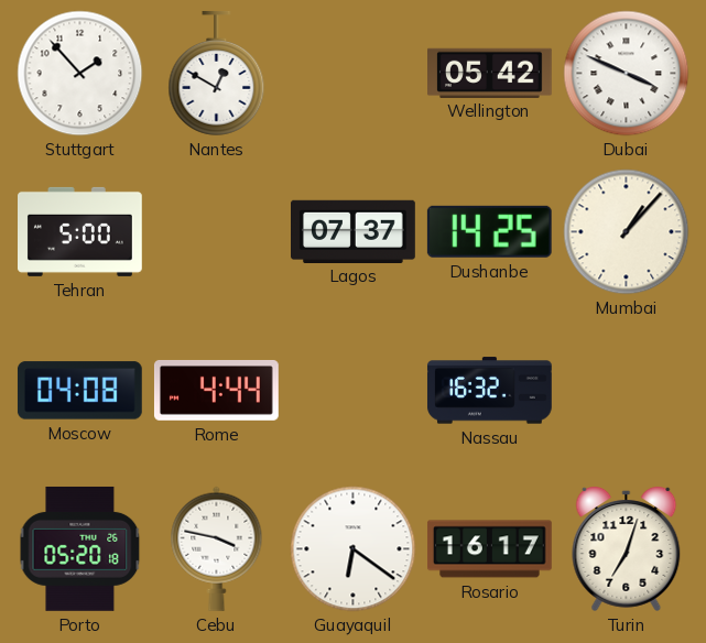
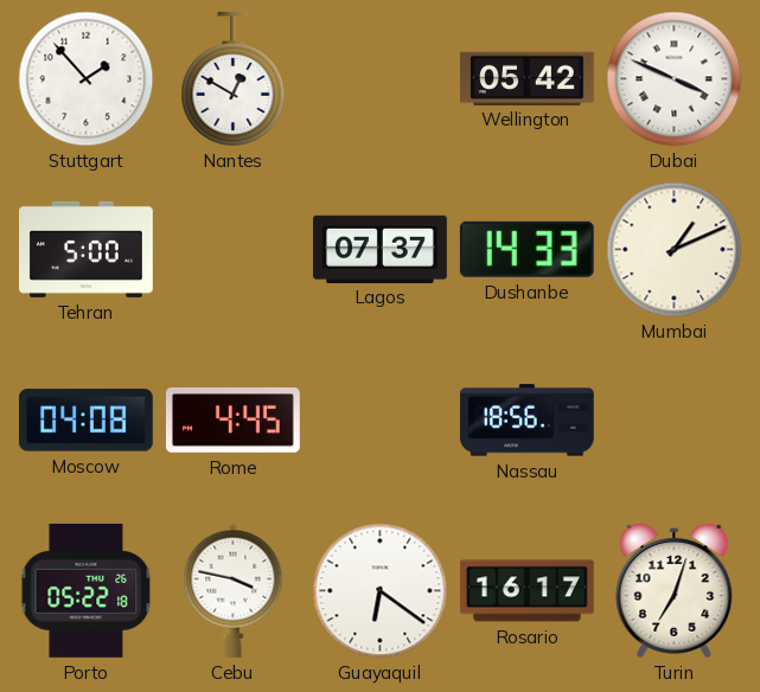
Dushanbe: 14:25 -> 14:33 (526, 249)
Mumbai: 1:07 -> 1:11 (675, 250)
Rome: 4:44 -> 4:45 (232, 419)
Nassau: 16:32 -> 18:56 (526, 421)
Porto: 05:20 -> 05:22 (87, 590)
